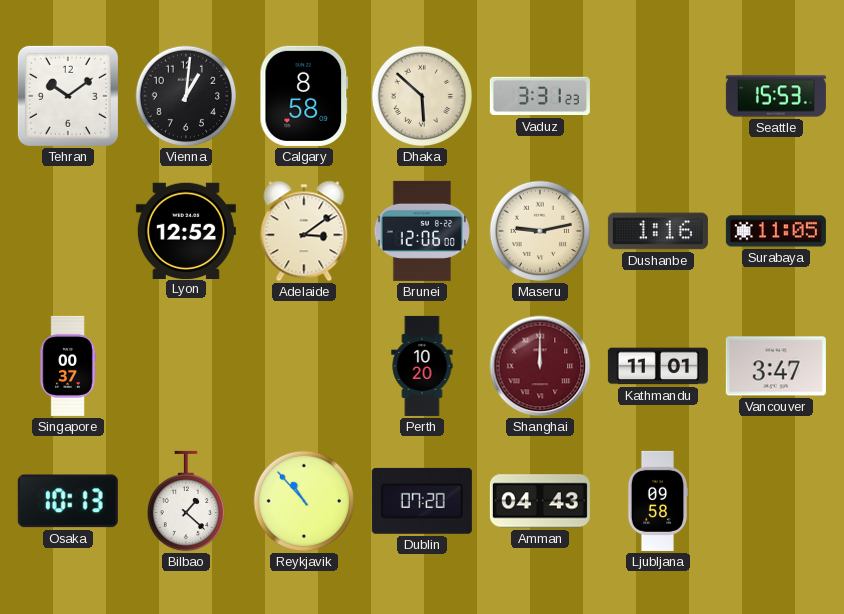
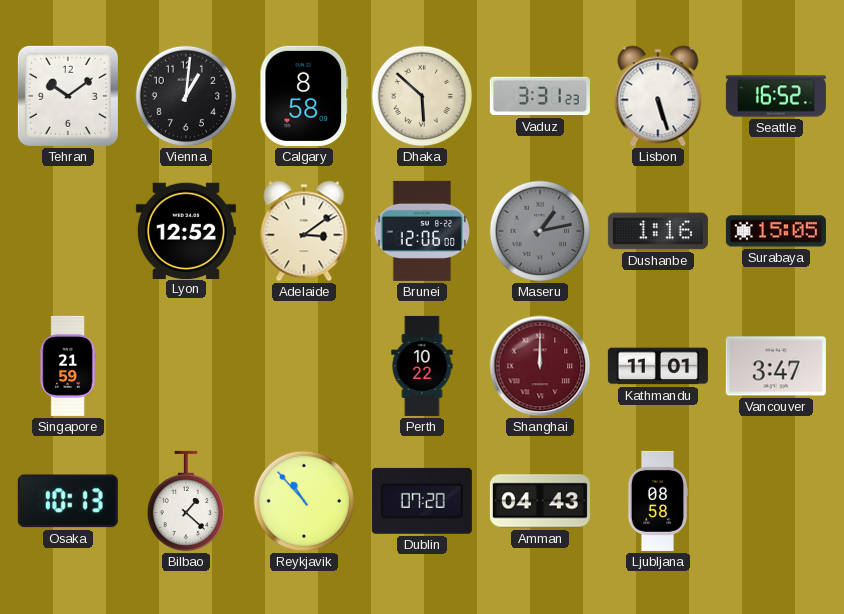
Lisbon: none -> 5:27 (658, 96)
Seattle: 15:53 -> 16:52 (776, 96)
Maseru: 9:13 -> 1:13 (540, 231)
Maseru dial: cream -> grey (540, 231)
Surabaya: 11:05 -> 15:05 (776, 231)
Singapore: 00:37 -> 21:59 (68, 366)
Perth: 10:20 -> 10:22 (422, 366)
Ljubljana: 09:58 -> 08:58 (658, 501)
